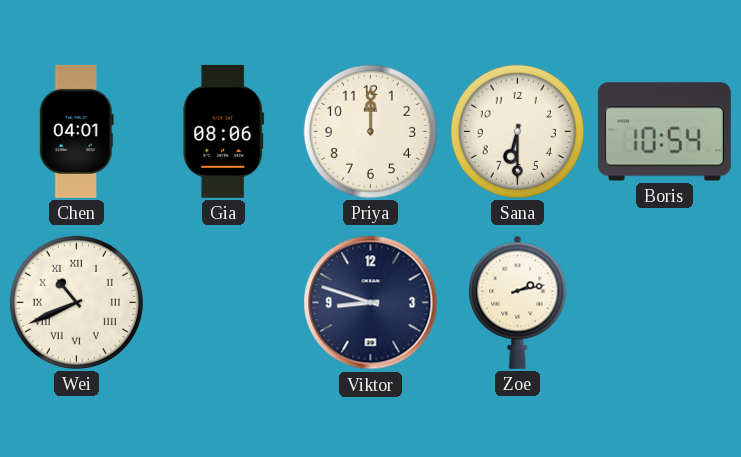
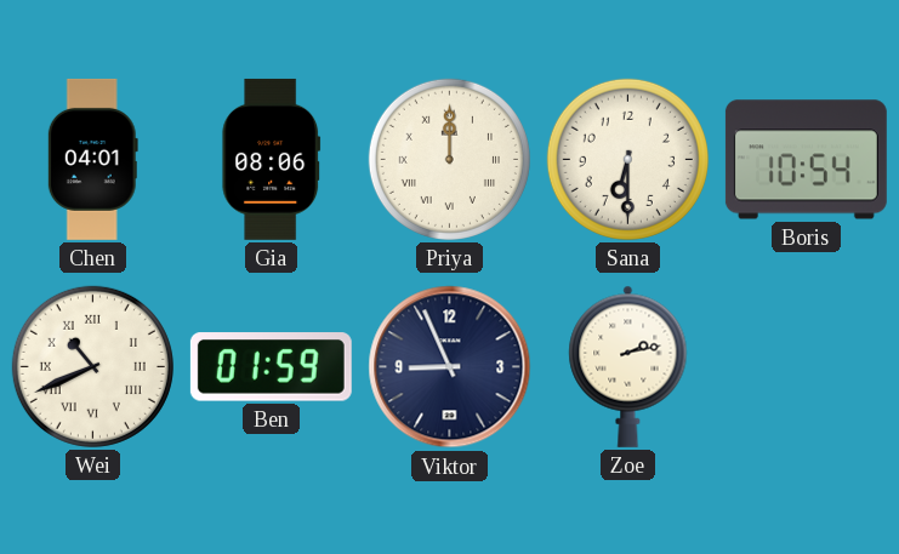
Priya numerals: Arabic -> Roman (449, 159)
Ben: none -> 01:59 (271, 367)
Viktor: 8:48 -> 8:56 (450, 367)
